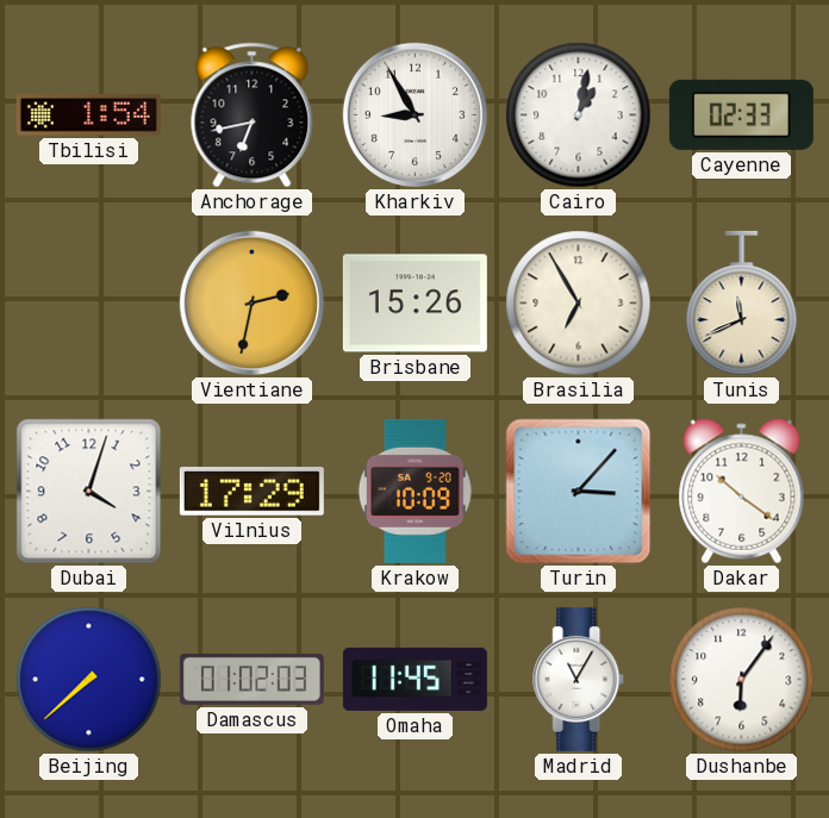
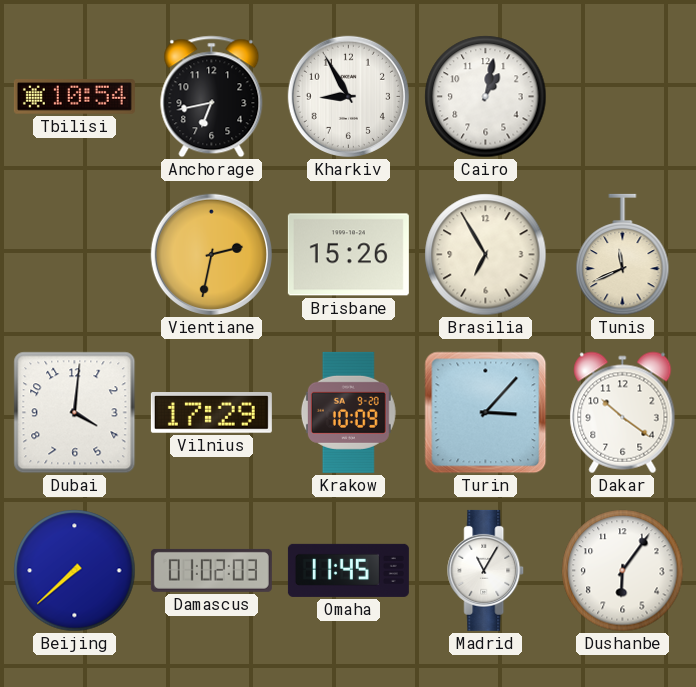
Tbilisi: 1:54 -> 10:54 (74, 97)
Cayenne: 02:33 -> none (741, 114)
Dubai: 4:03 -> 4:01 (75, 413)
